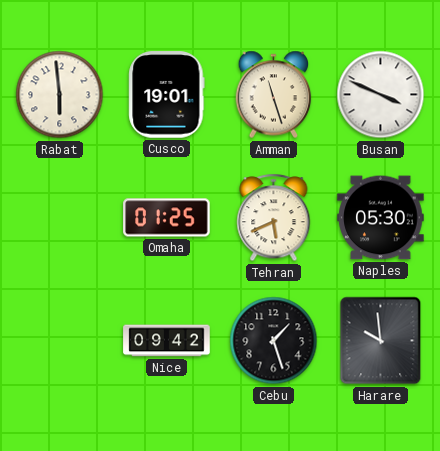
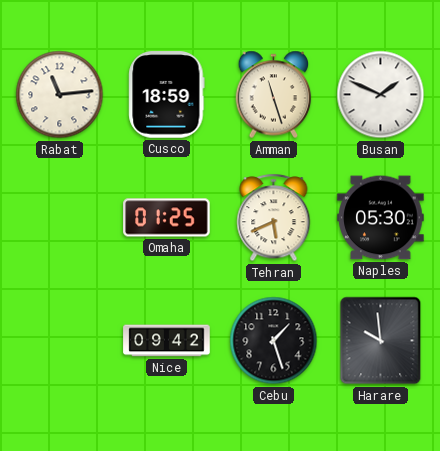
Rabat: 5:59 -> 11:14 (60, 95)
Cusco: 19:01 -> 18:59 (167, 95)
Busan: 3:49 -> 1:49 (381, 95)
